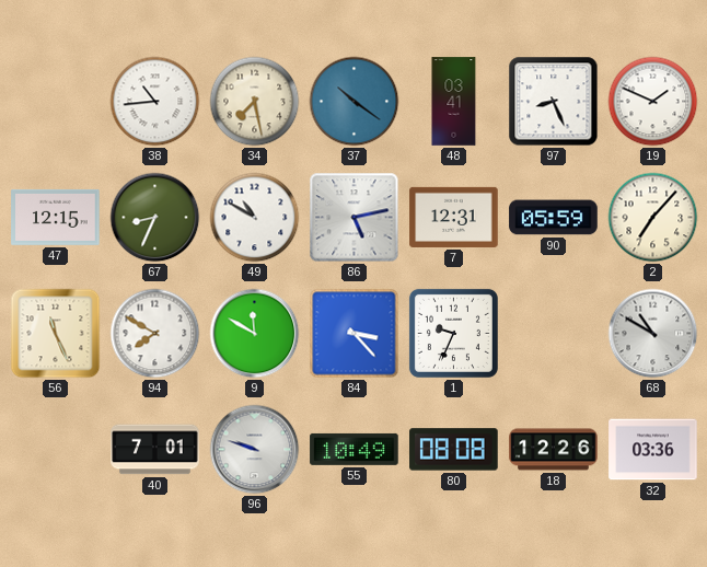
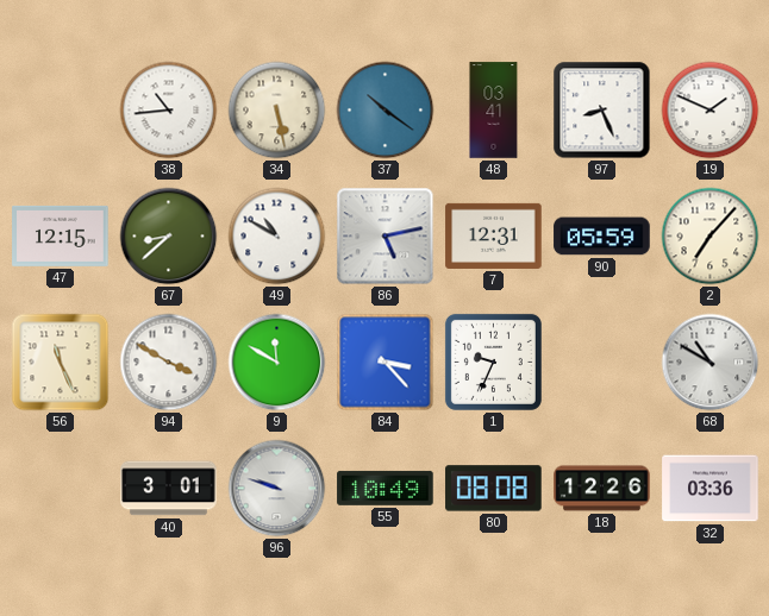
34: 7:28 -> 5:28 (277, 111)
67: 8:34 -> 8:38 (169, 237)
94: 7:50 -> 3:50 (169, 363)
40: 7:01 -> 3:01 (169, 489)
